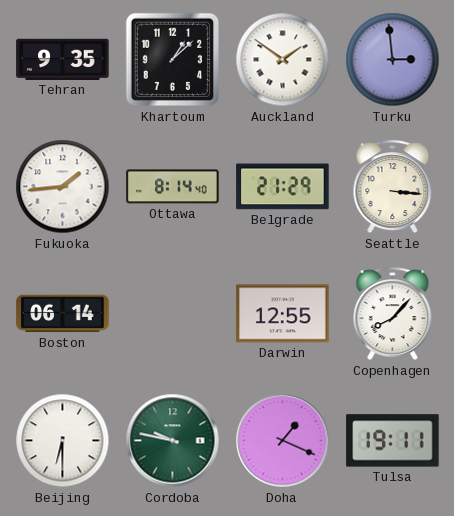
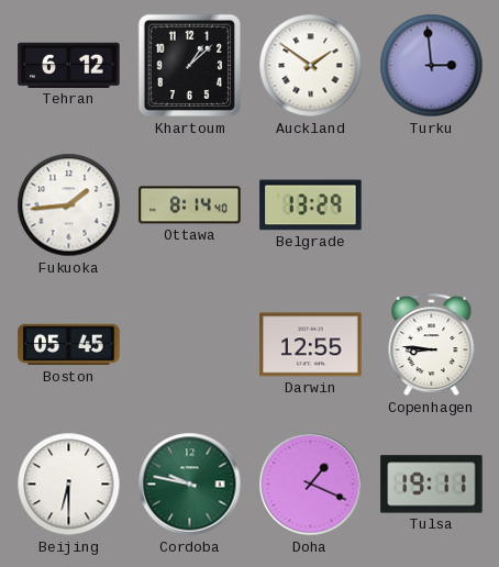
Tehran: 9:35 -> 6:12 (69, 65)
Belgrade: 21:29 -> 13:29 (311, 205)
Seattle: 3:16 -> none (393, 187)
Boston: 06:14 -> 05:45 (69, 345)
Copenhagen: 8:07 -> 8:46 (432, 345)
